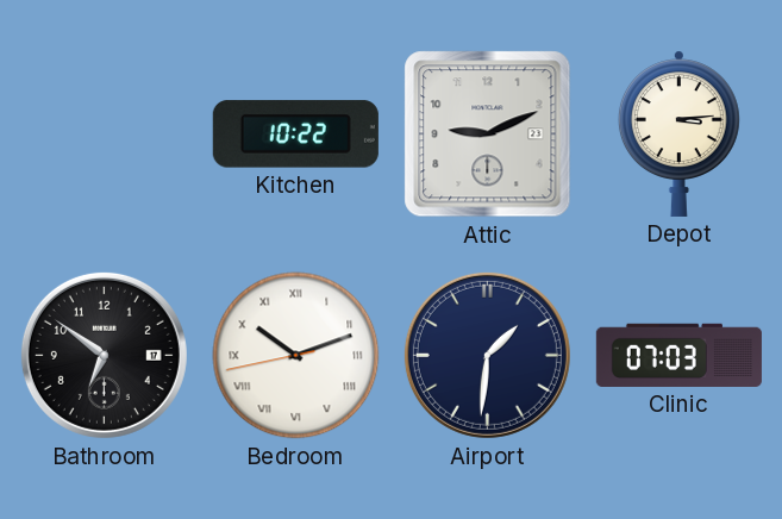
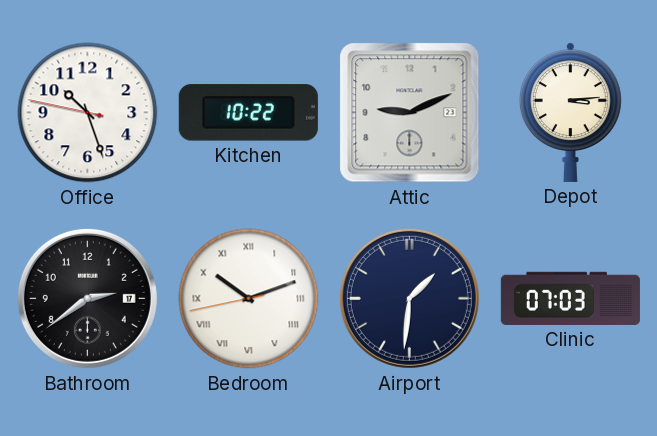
Office: none -> 10:26 (88, 113)
Bathroom: 6:51 -> 2:39 (87, 298)
